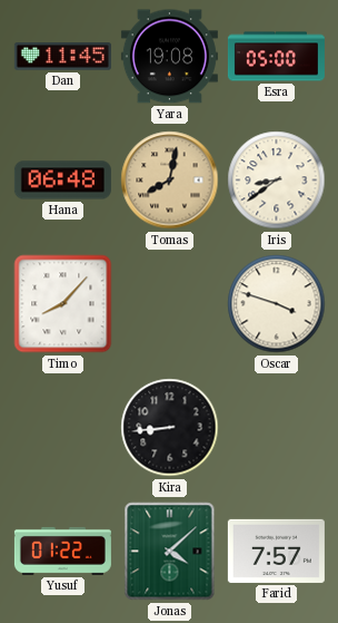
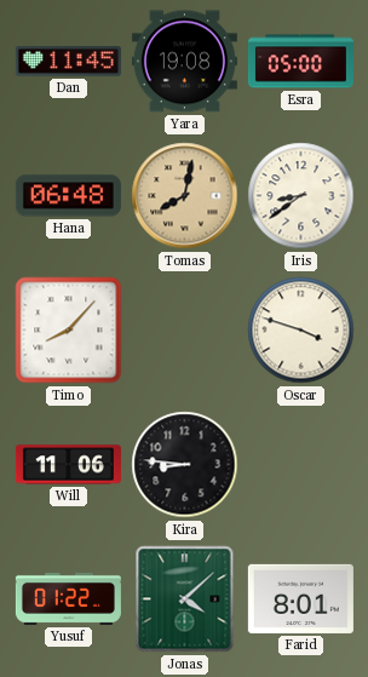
Will: none -> 11:06 (68, 465)
Kira: 8:44 -> 8:46 (185, 465)
Farid: 7:57 -> 8:01 (300, 598)
